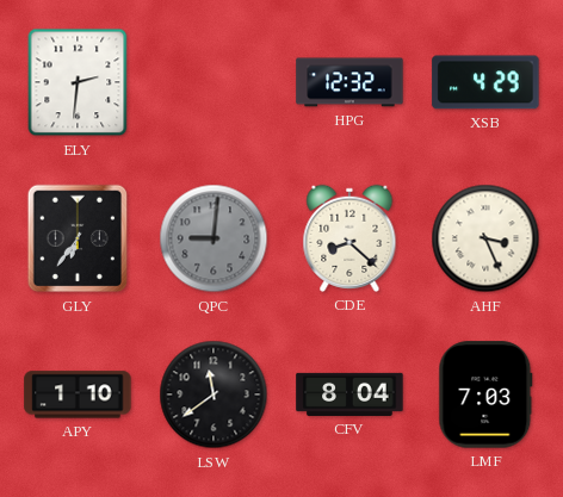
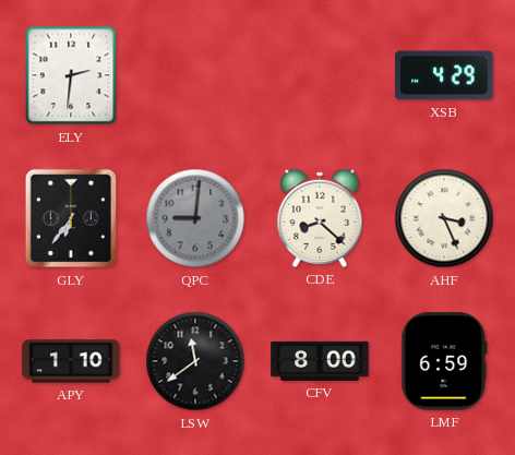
HPG: 12:32 -> none (349, 82)
CFV: 8:04 -> 8:00 (320, 361)
LMF: 7:03 -> 6:59 (444, 361)
